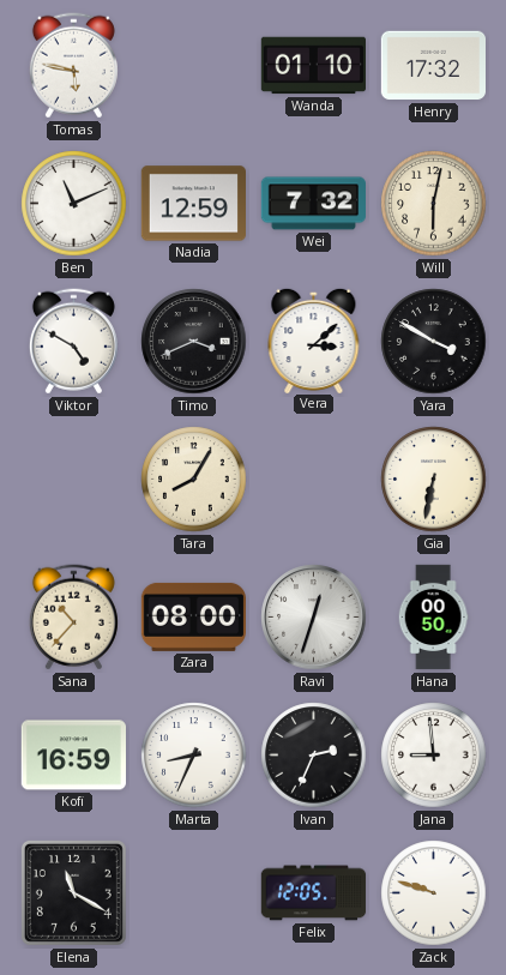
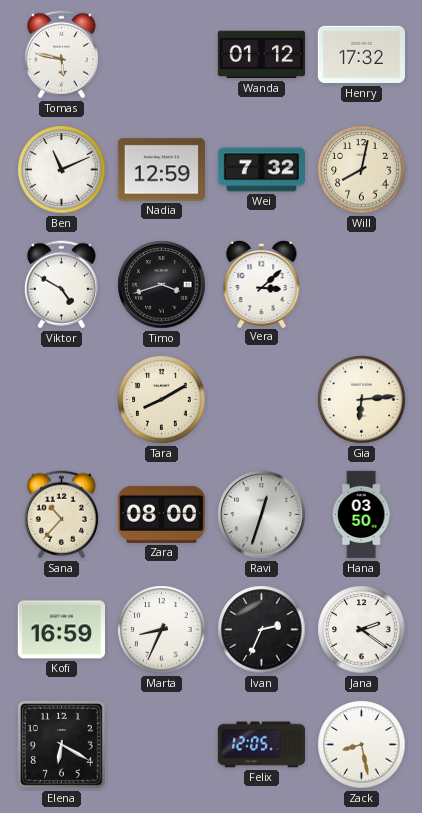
Wanda: 01:10 -> 01:12 (261, 55)
Will: 6:02 -> 8:02 (362, 170)
Timo: 3:41 -> 3:42 (162, 285)
Yara: 3:50 -> none (434, 342)
Tara: 8:05 -> 8:10 (162, 400)
Gia: 6:32 -> 6:14 (362, 400)
Hana: 00:50 -> 03:50 (361, 515)
Jana: 8:59 -> 2:21 (362, 630)
Elena: 11:20 -> 6:20 (61, 744)
Zack: 9:48 -> 8:28 (362, 745)
